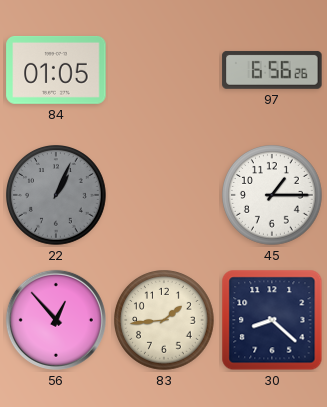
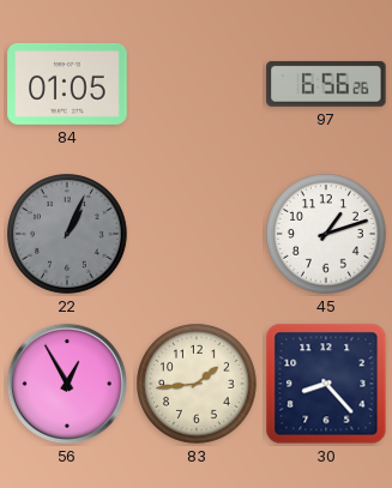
45: 1:15 -> 1:12 (327, 235)
56: 12:53 -> 12:55 (67, 384)
30: 8:22 -> 8:23 (326, 384)
